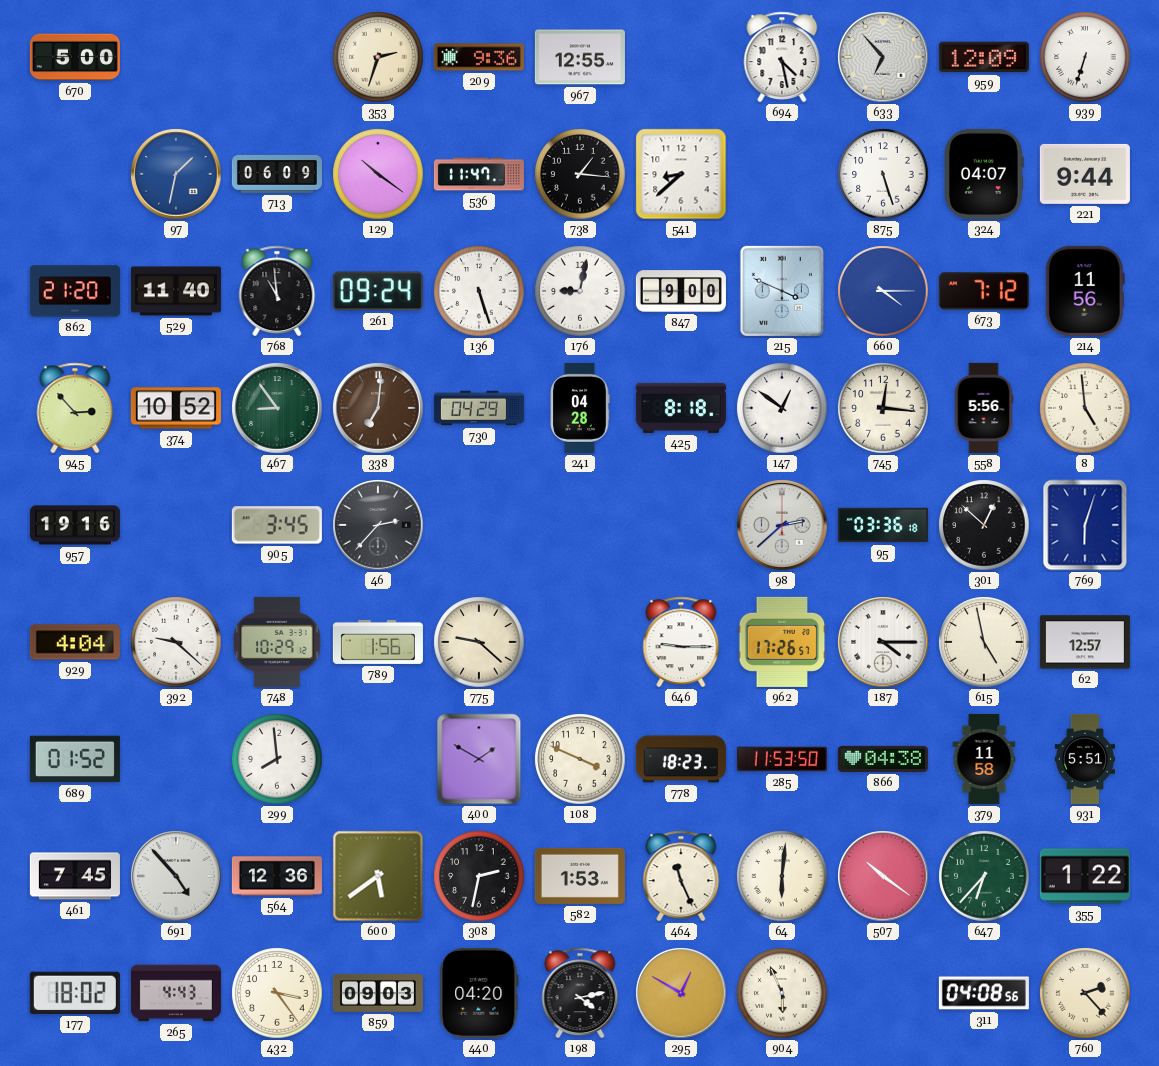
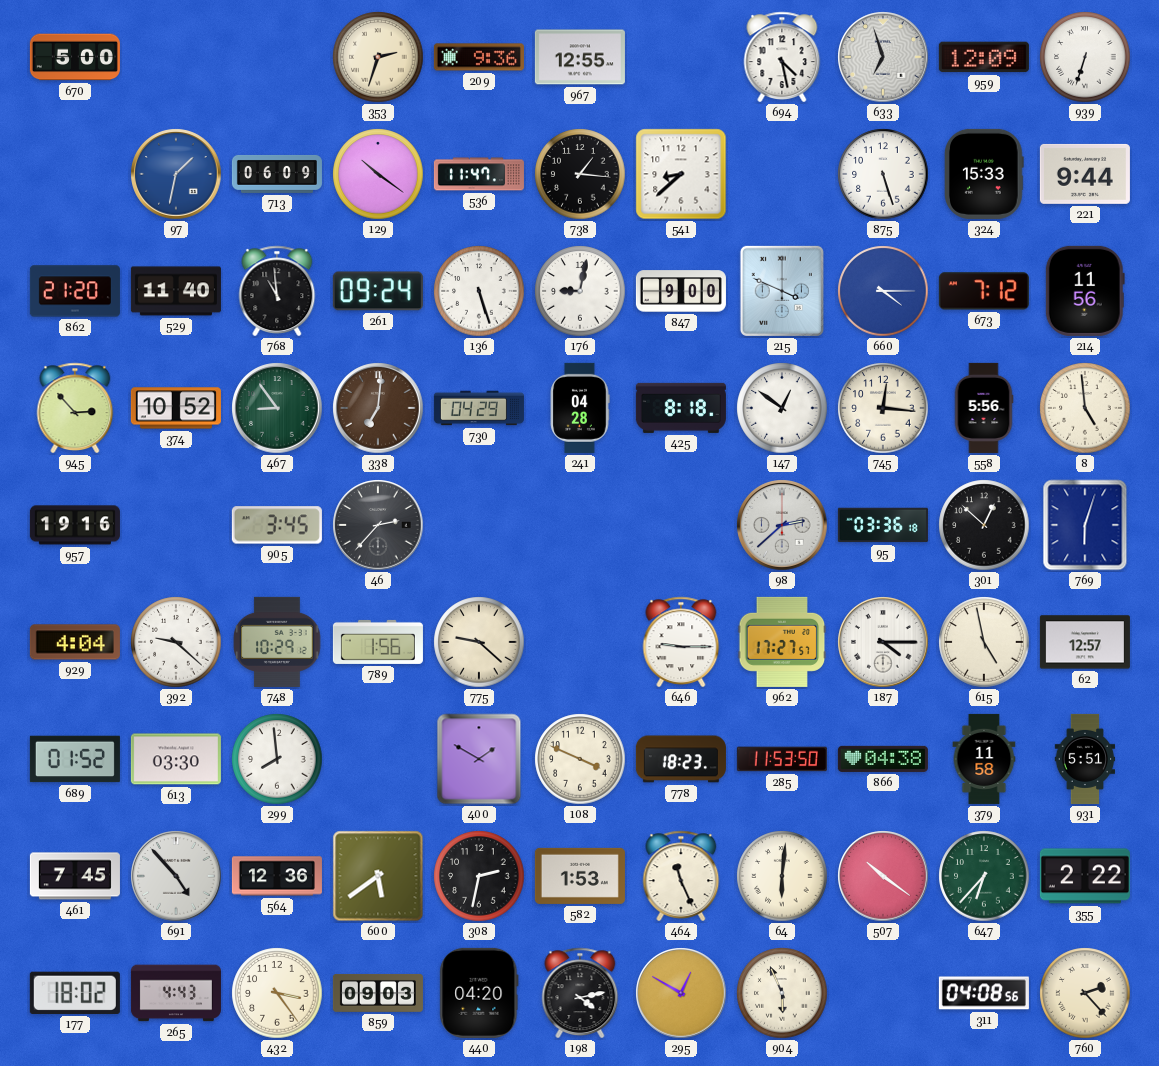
633: 6:53 -> 6:57 (883, 57)
324: 04:07 -> 15:33 (984, 174)
962: 17:26 -> 17:27 (782, 642)
613: none -> 03:30 (176, 759)
355: 1:22 -> 2:22 (1085, 876)
